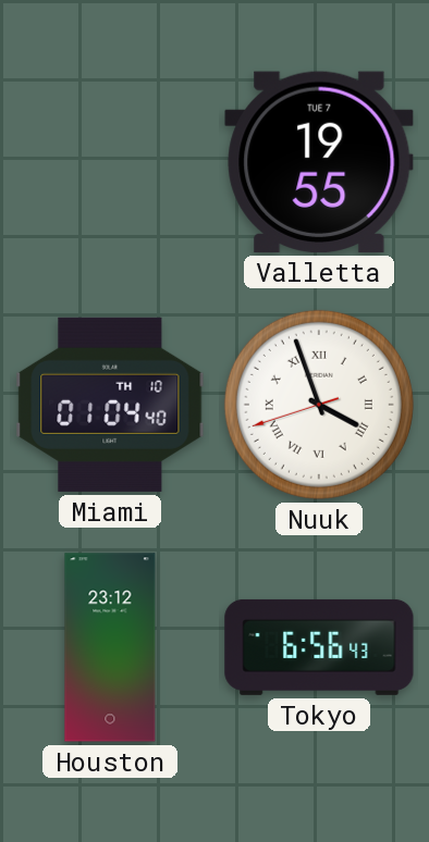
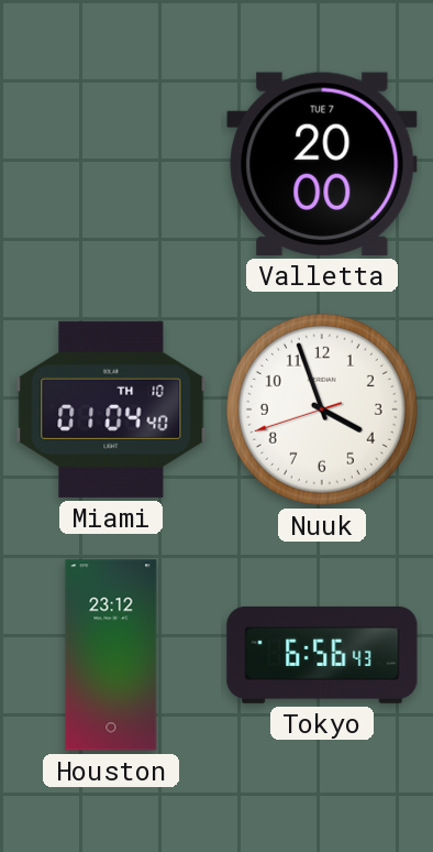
Valletta: 19:55 -> 20:00 (322, 164)
Nuuk numerals: Roman -> Arabic (322, 409)
